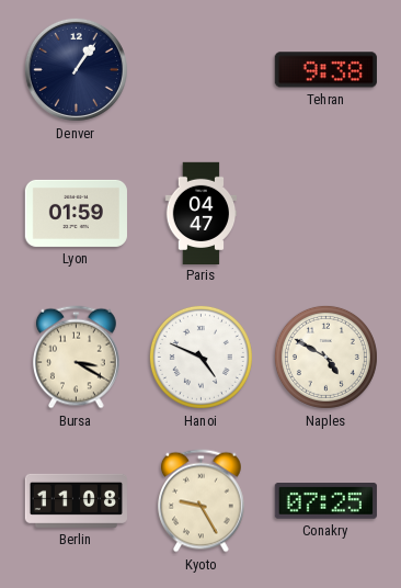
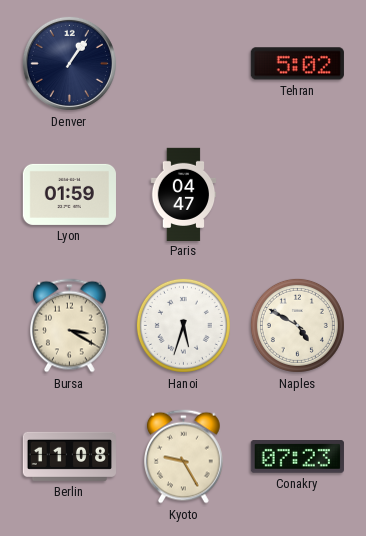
Tehran: 9:38 -> 5:02 (297, 64)
Hanoi: 4:49 -> 5:33 (183, 325)
Conakry: 07:25 -> 07:23 (297, 457)
